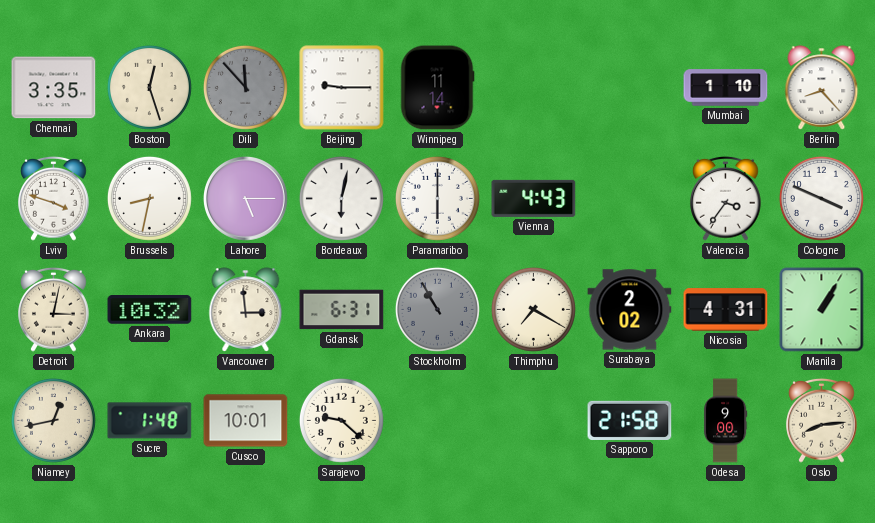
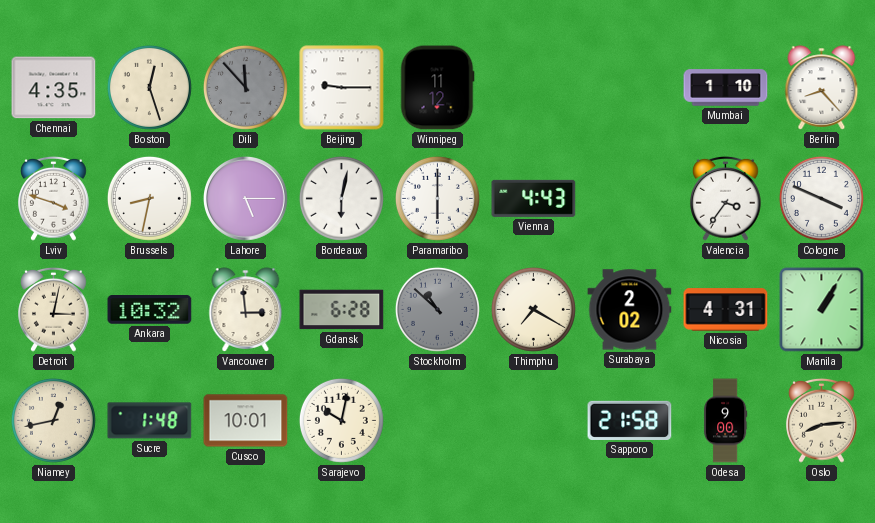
Chennai: 3:35 -> 4:35 (54, 88)
Winnipeg: 11:14 -> 11:12 (437, 88)
Gdansk: 6:31 -> 6:28 (342, 310)
Stockholm: 10:55 -> 10:52 (437, 309)
Sarajevo: 9:22 -> 10:02 (341, 420)
